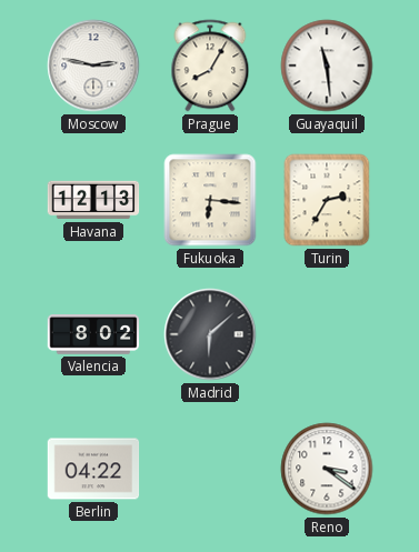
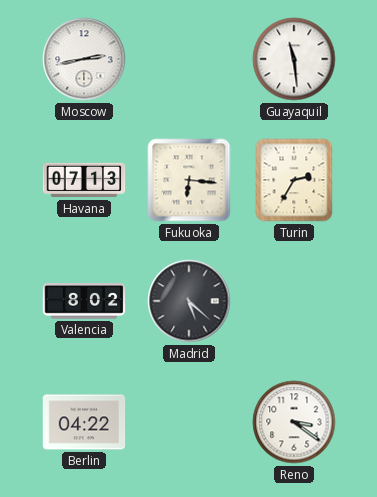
Moscow: 2:47 -> 2:43 (84, 59)
Prague: 8:05 -> none (210, 66)
Havana: 12:13 -> 07:13 (84, 180)
Madrid: 6:08 -> 5:22 (189, 301)
